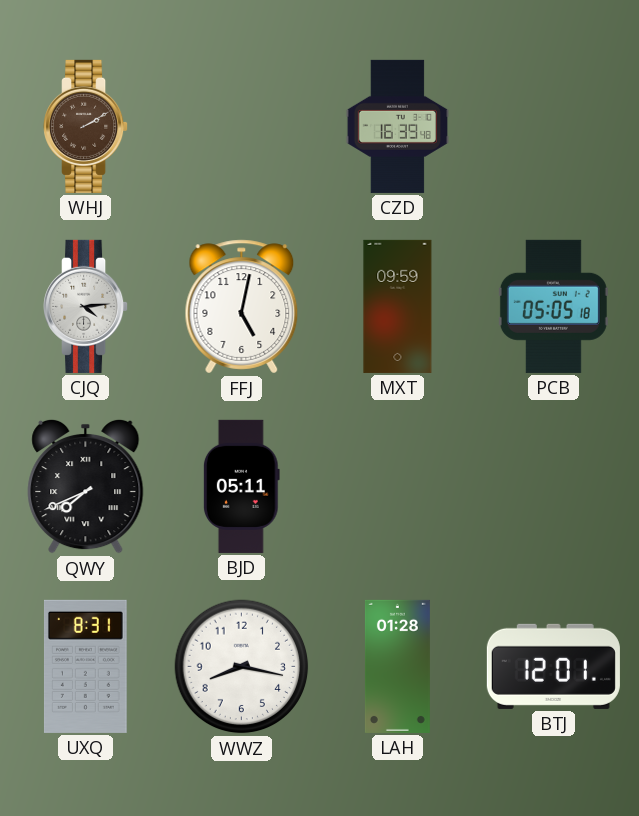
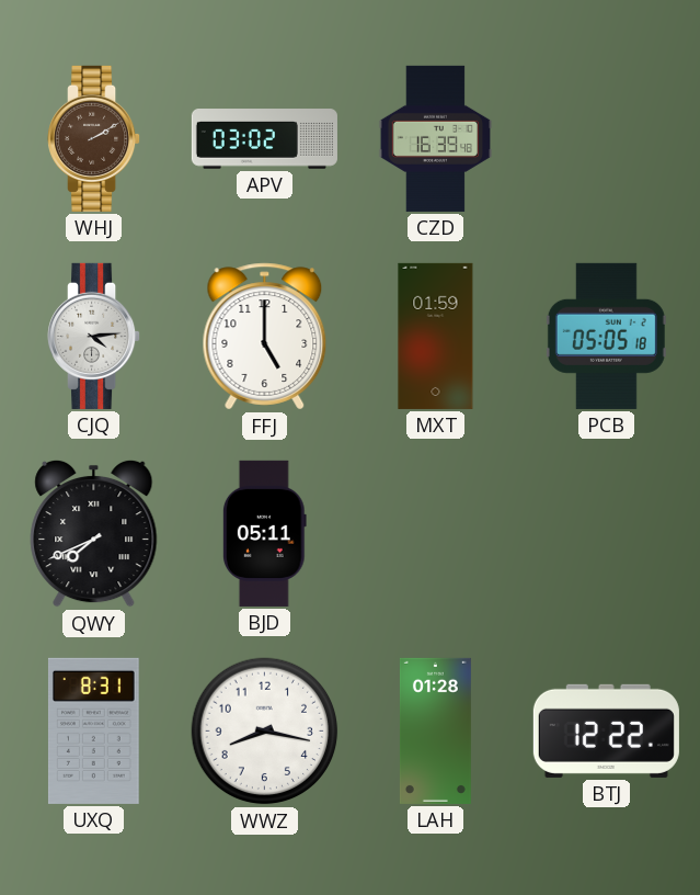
APV: none -> 03:02 (264, 139)
FFJ: 5:02 -> 5:00 (265, 337)
MXT: 09:59 -> 01:59 (436, 336)
BTJ: 12:01 -> 12:22 (606, 730)
